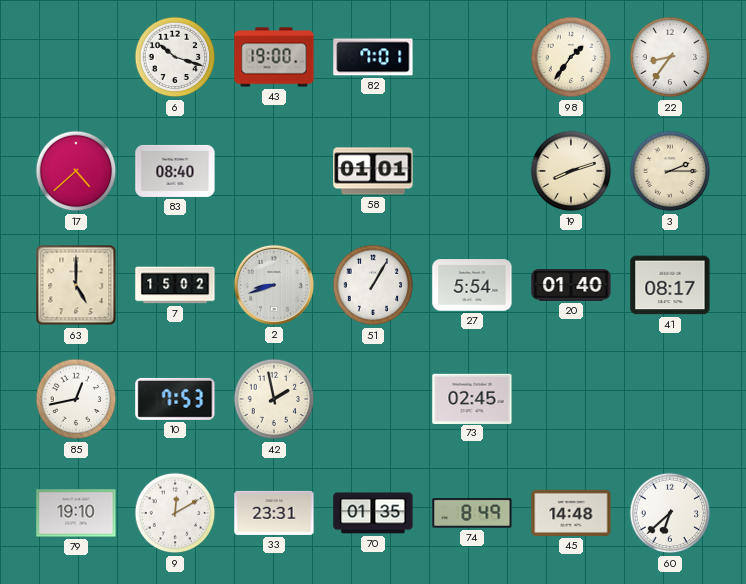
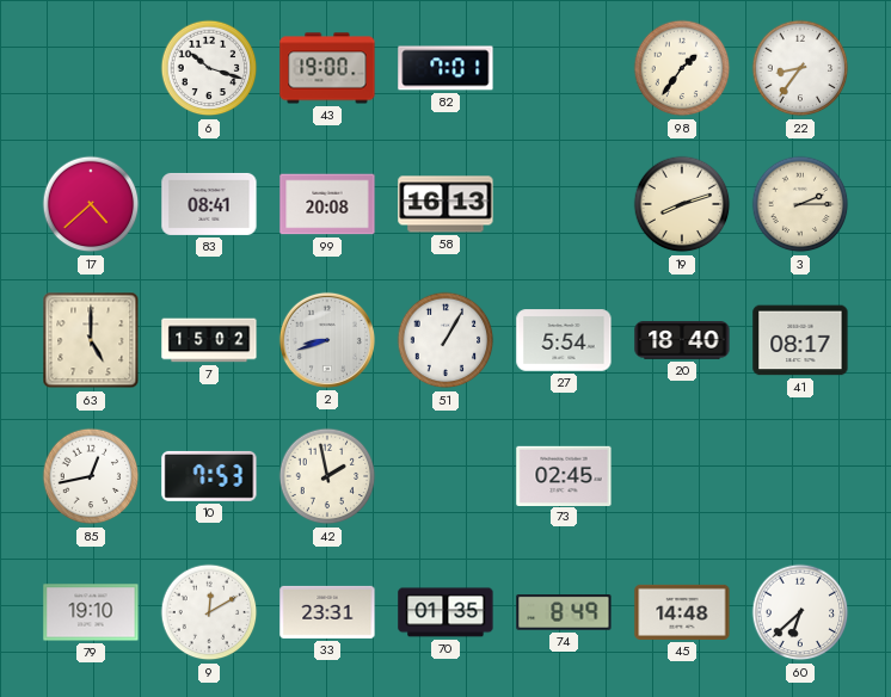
83: 08:40 -> 08:41 (209, 204)
99: none -> 20:08 (327, 204)
58: 01:01 -> 16:13 (445, 204)
20: 01:40 -> 18:40 (682, 340)
